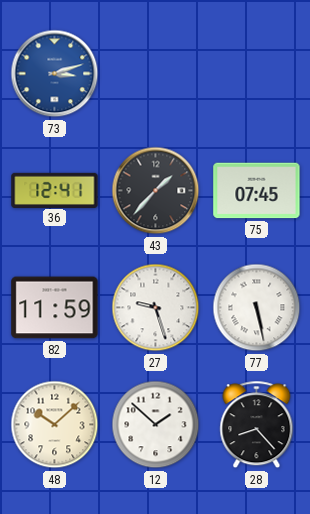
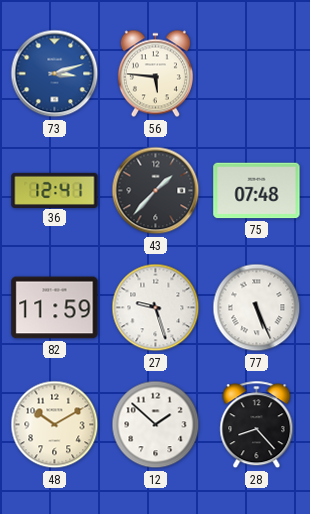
56: none -> 5:46 (155, 74)
75: 07:45 -> 07:48 (257, 191)
77: 5:28 -> 5:26 (257, 308)
48: 10:08 -> 10:10 (55, 425)
